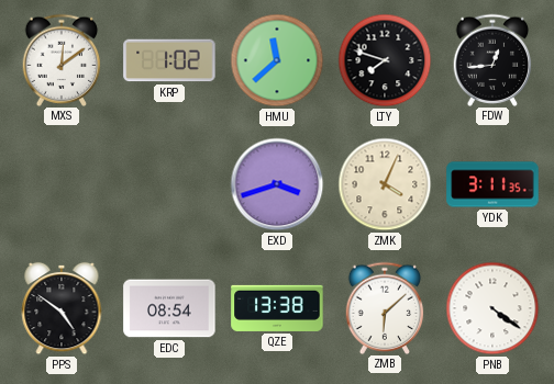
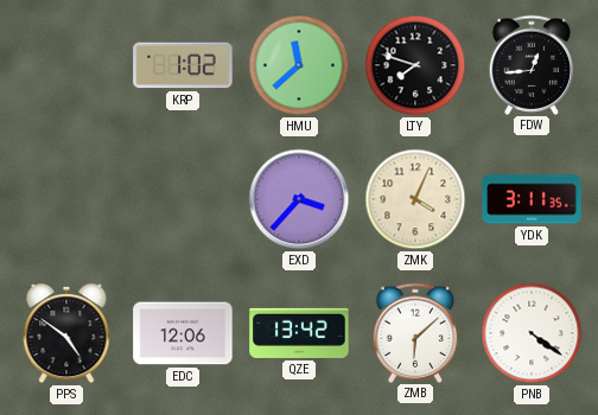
MXS: 12:09 -> none (62, 59)
EXD: 3:42 -> 3:37 (299, 199)
EDC: 08:54 -> 12:06 (183, 333)
QZE: 13:38 -> 13:42 (299, 333)
